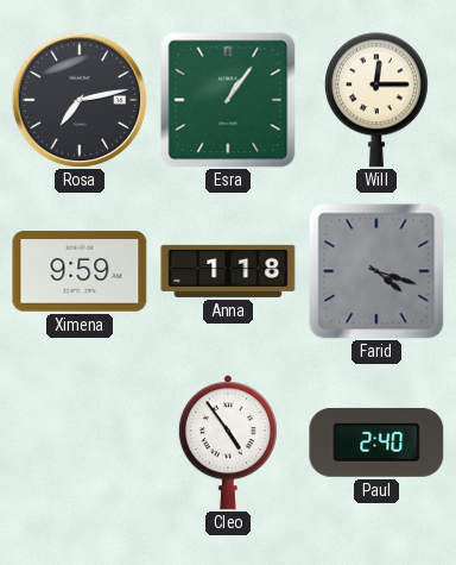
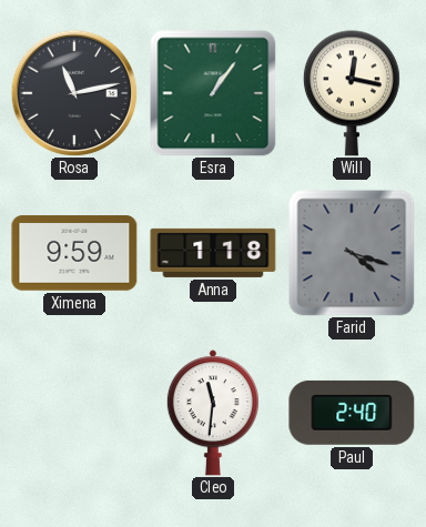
Rosa: 7:13 -> 11:13 (74, 93)
Will: 12:15 -> 12:17 (352, 93)
Cleo: 4:54 -> 11:31 (213, 413)
